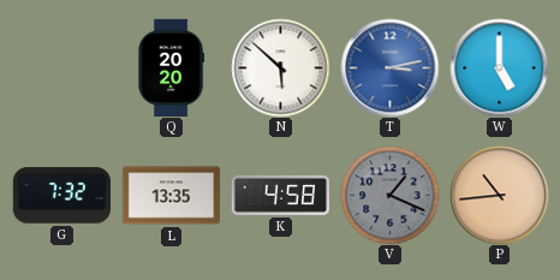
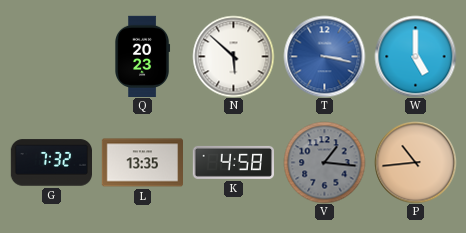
Q: 20:20 -> 20:23 (142, 56)
T: 3:13 -> 3:17 (324, 56)
V: 1:19 -> 1:16 (324, 162)
